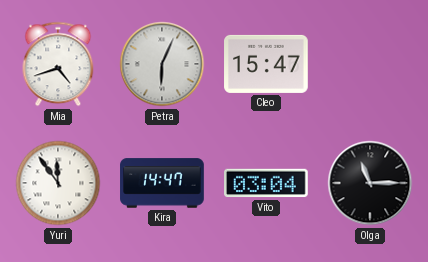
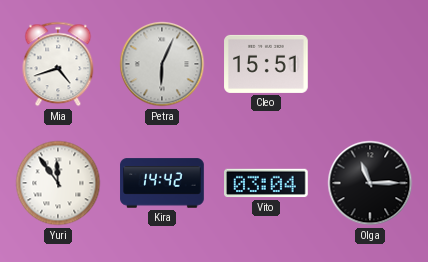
Cleo: 15:47 -> 15:51 (266, 64)
Kira: 14:47 -> 14:42 (162, 183)
